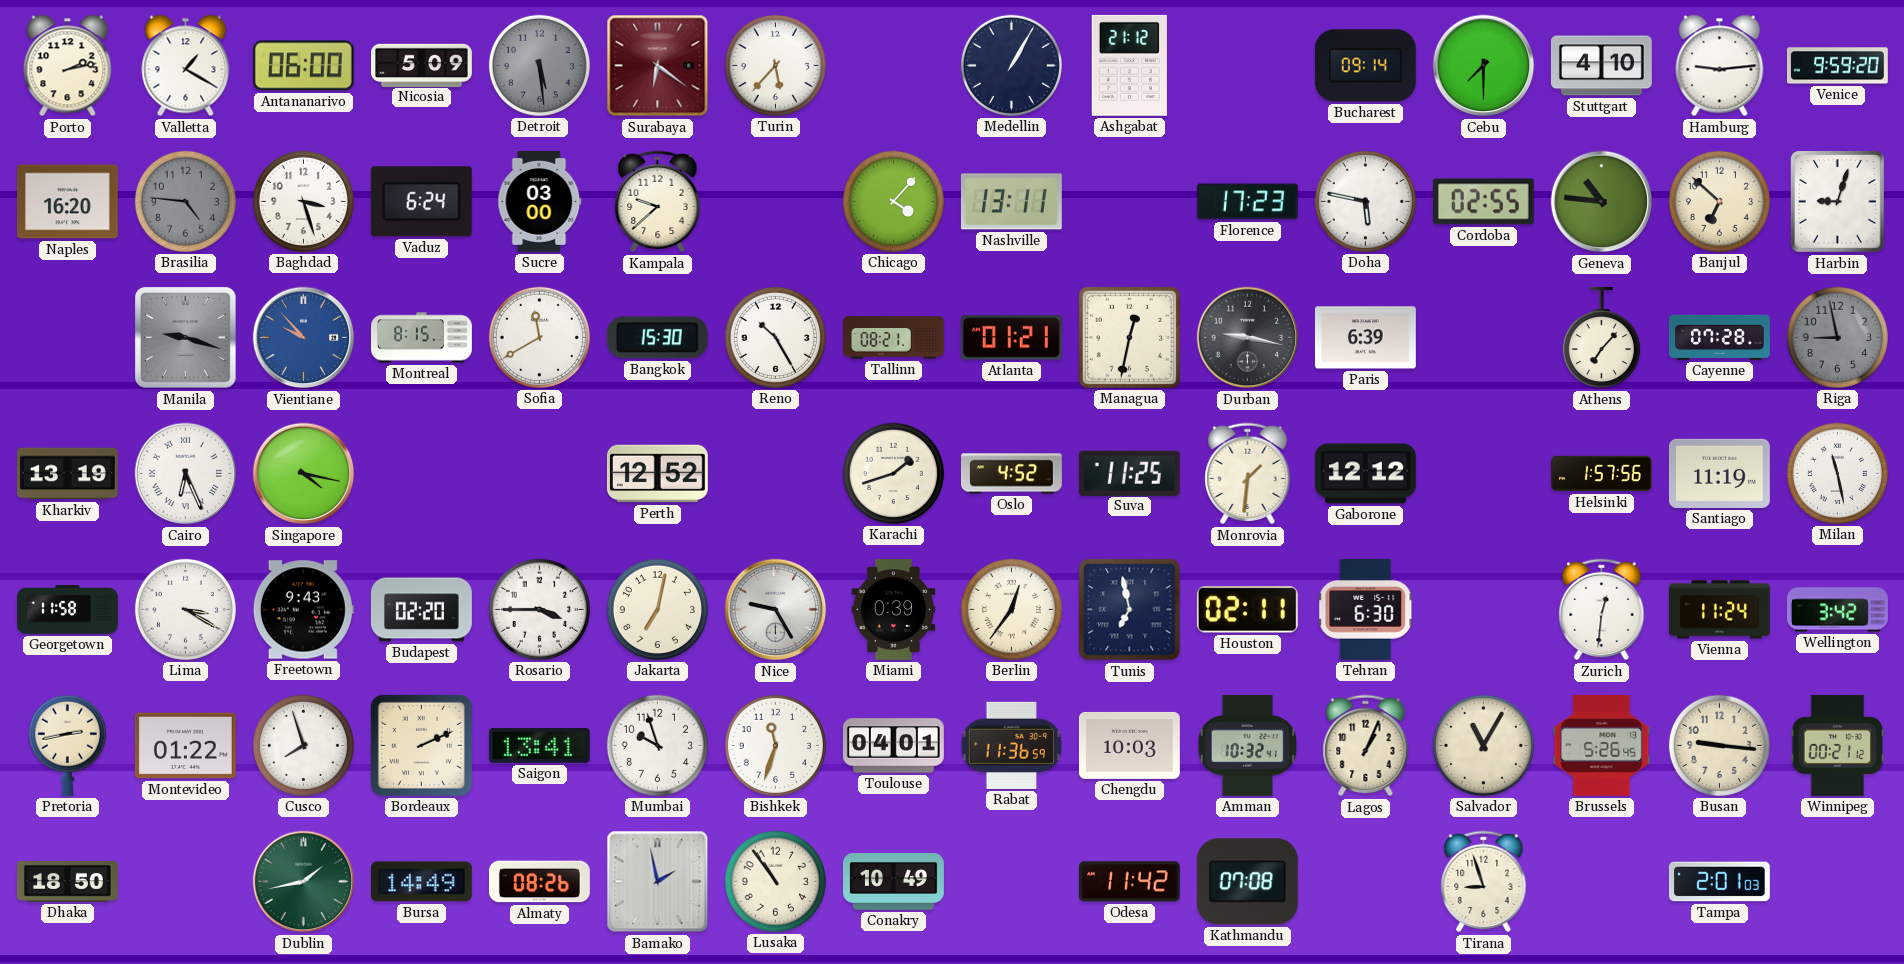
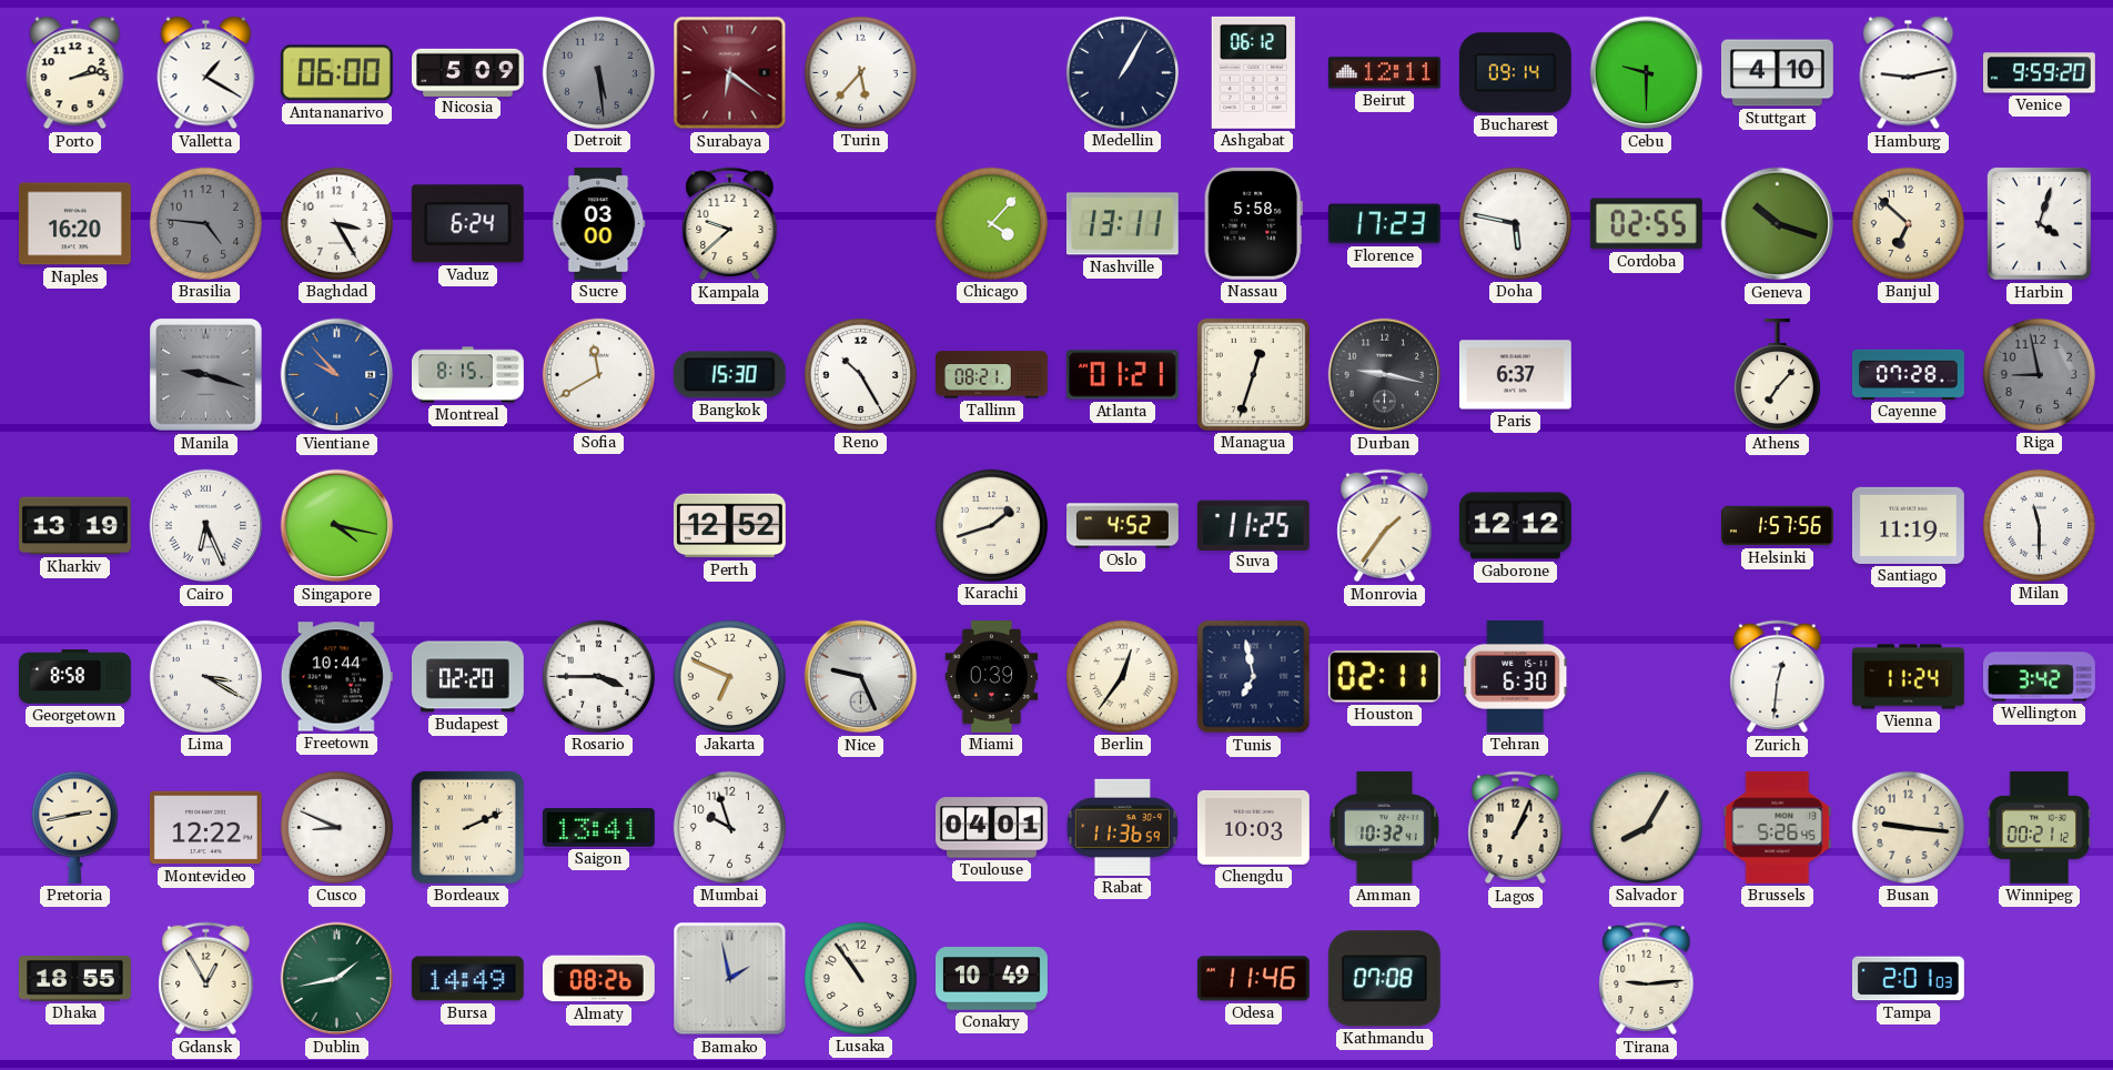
Ashgabat: 21:12 -> 06:12 (1253, 72)
Beirut: none -> 12:11 (1384, 73)
Cebu: 7:30 -> 9:30 (1647, 73)
Hamburg: 9:14 -> 9:13 (1909, 73)
Baghdad: 3:27 -> 3:25 (336, 223)
Nassau: none -> 5:58 (1253, 223)
Geneva: 10:46 -> 10:18 (1778, 224)
Harbin: 9:03 -> 4:03 (2040, 224)
Managua: 12:32 -> 12:33 (1253, 374)
Paris: 6:39 -> 6:37 (1515, 375)
Monrovia: 1:31 -> 1:36 (1385, 526)
Milan: 11:28 -> 11:30 (2039, 525)
Georgetown: 11:58 -> 8:58 (75, 677)
Freetown: 9:43 -> 10:44 (336, 677)
Jakarta: 7:02 -> 6:49 (729, 676)
Nice: 9:25 -> 9:26 (861, 677)
Montevideo: 01:22 -> 12:22 (205, 828)
Cusco: 7:57 -> 8:49 (336, 827)
Bishkek: 11:33 -> none (775, 745)
Salvador: 11:05 -> 8:05 (1646, 827)
Dhaka: 18:50 -> 18:55 (74, 979)
Gdansk: none -> 12:55 (206, 979)
Odesa: 11:42 -> 11:46 (1253, 979)
Tirana: 8:57 -> 9:14 (1647, 979)
